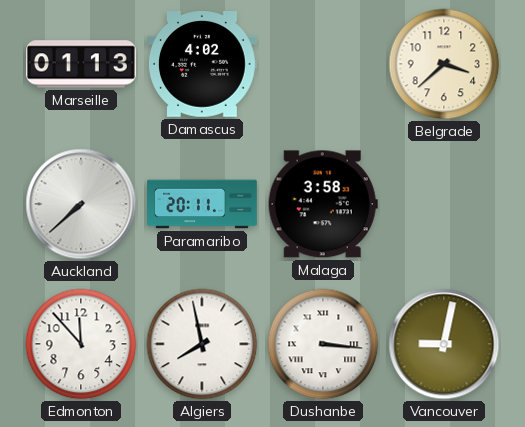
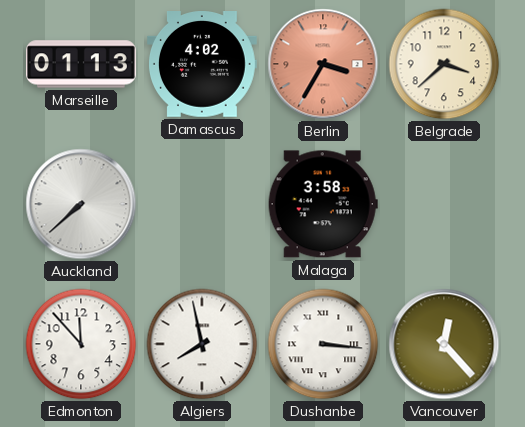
Berlin: none -> 3:35 (323, 64)
Paramaribo: 20:11 -> none (202, 204)
Vancouver: 9:02 -> 12:23 (444, 344)
